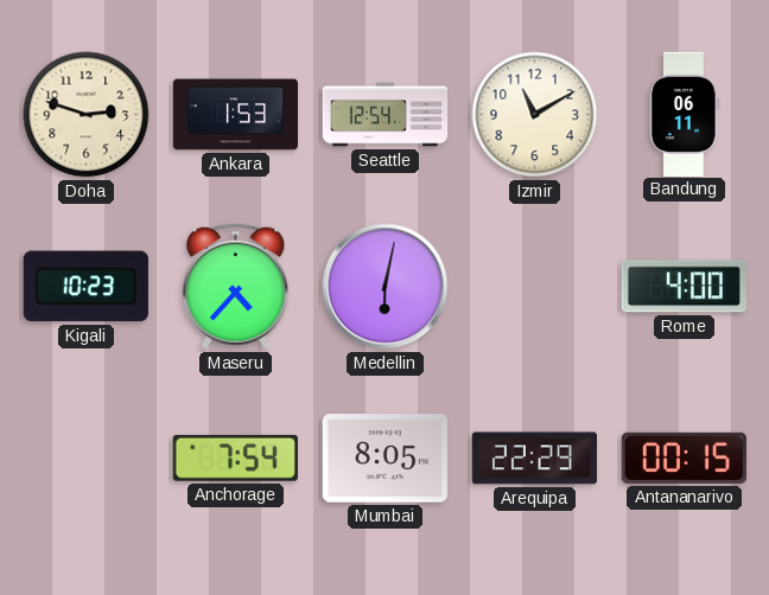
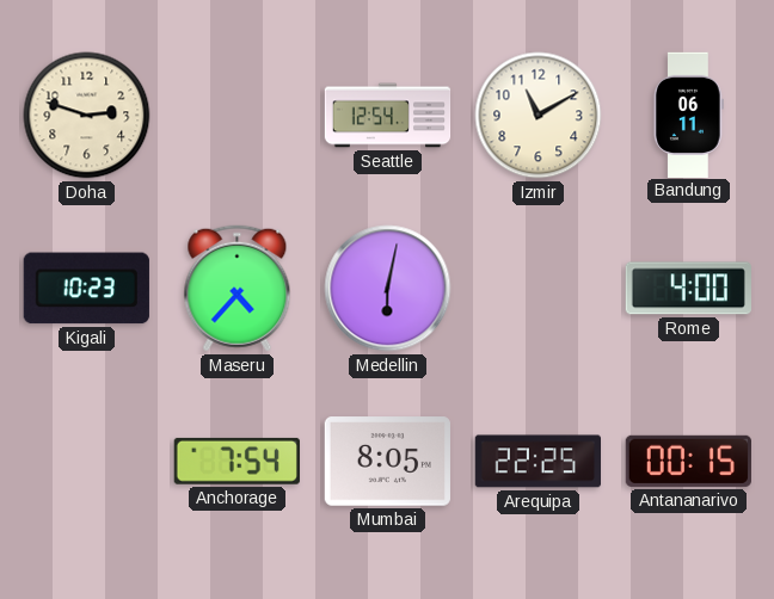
Ankara: 1:53 -> none (236, 115)
Arequipa: 22:29 -> 22:25 (537, 462)
